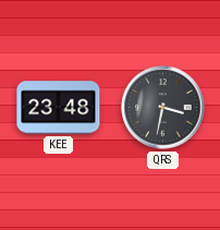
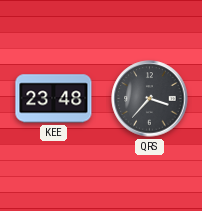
QRS: 3:32 -> 3:37 (150, 99)
